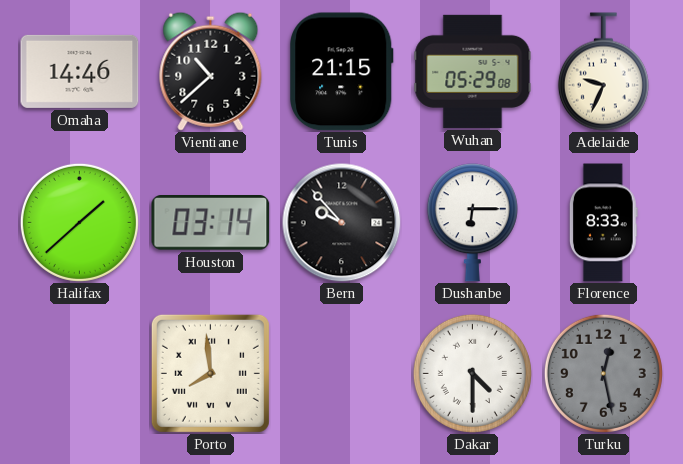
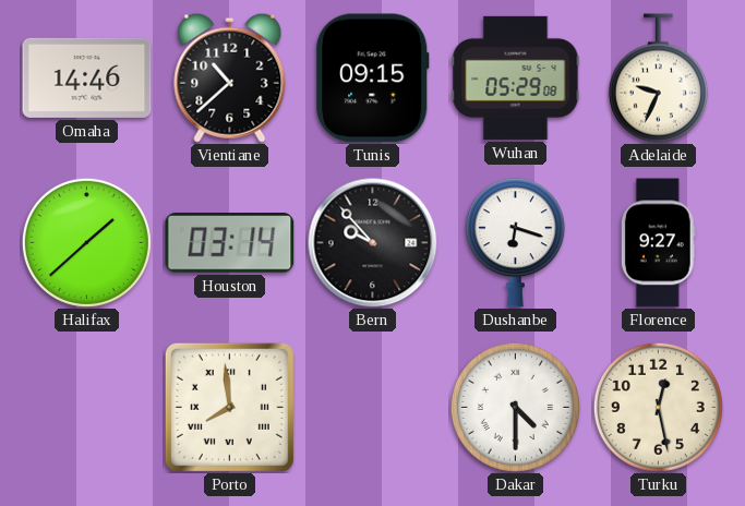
Tunis: 21:15 -> 09:15 (373, 79)
Dushanbe: 6:15 -> 6:18 (515, 243)
Florence: 8:33 -> 9:27 (658, 243)
Turku dial: grey -> cream (658, 407)
